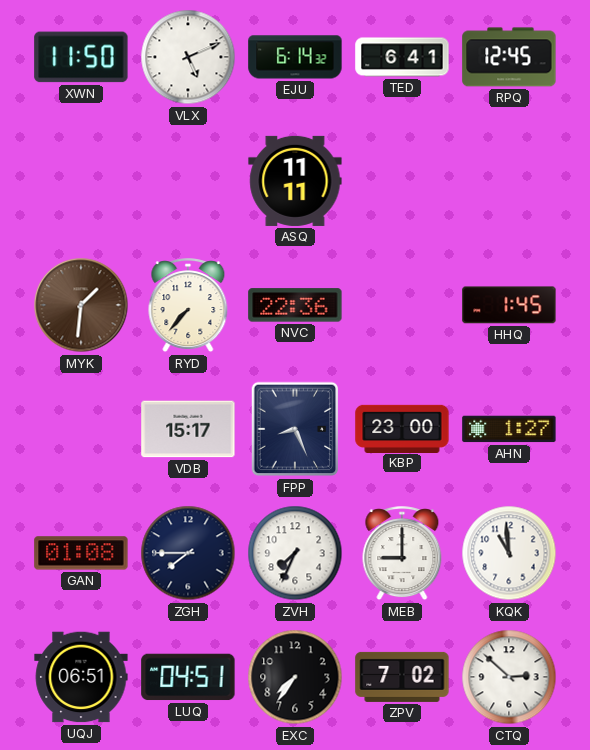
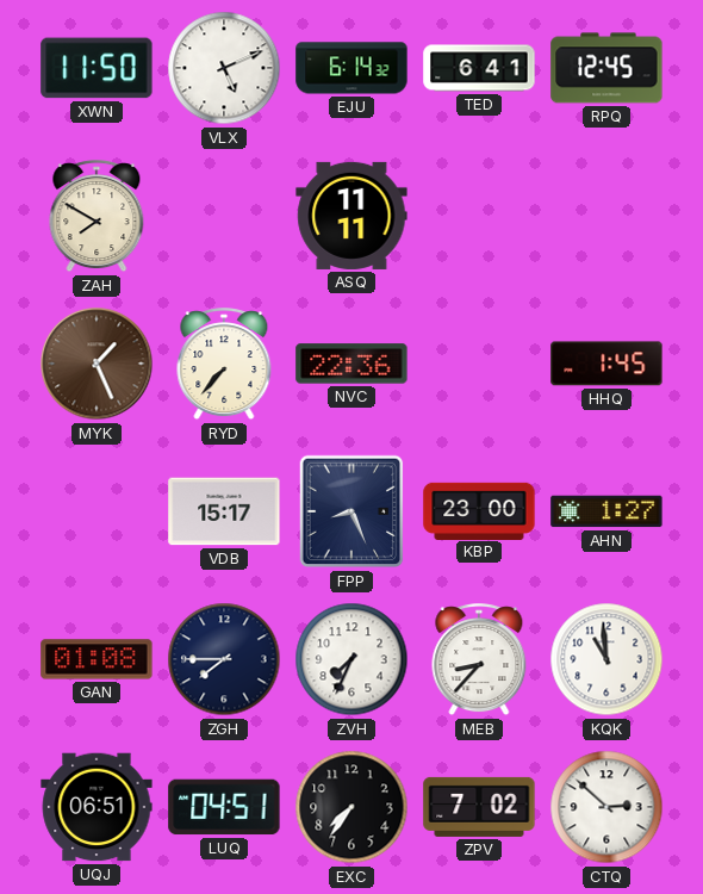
ZAH: none -> 7:50 (97, 217)
MYK: 1:31 -> 1:26 (97, 364)
MEB: 9:00 -> 8:37 (479, 660)
